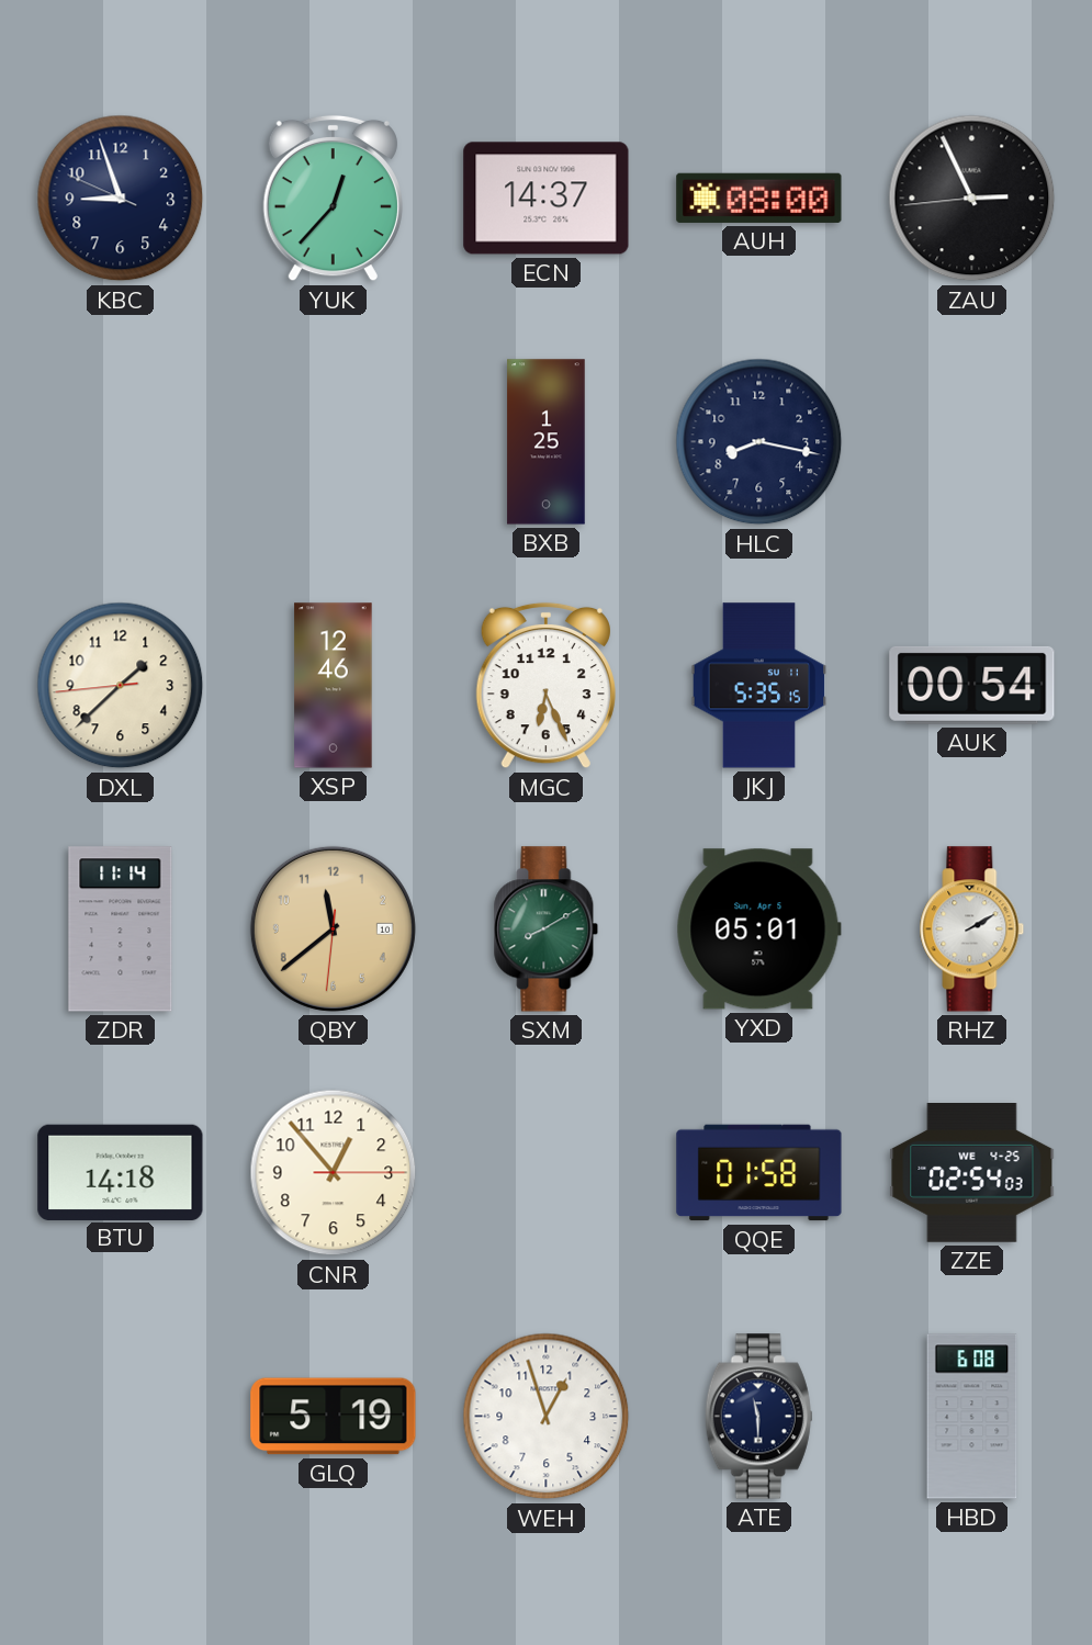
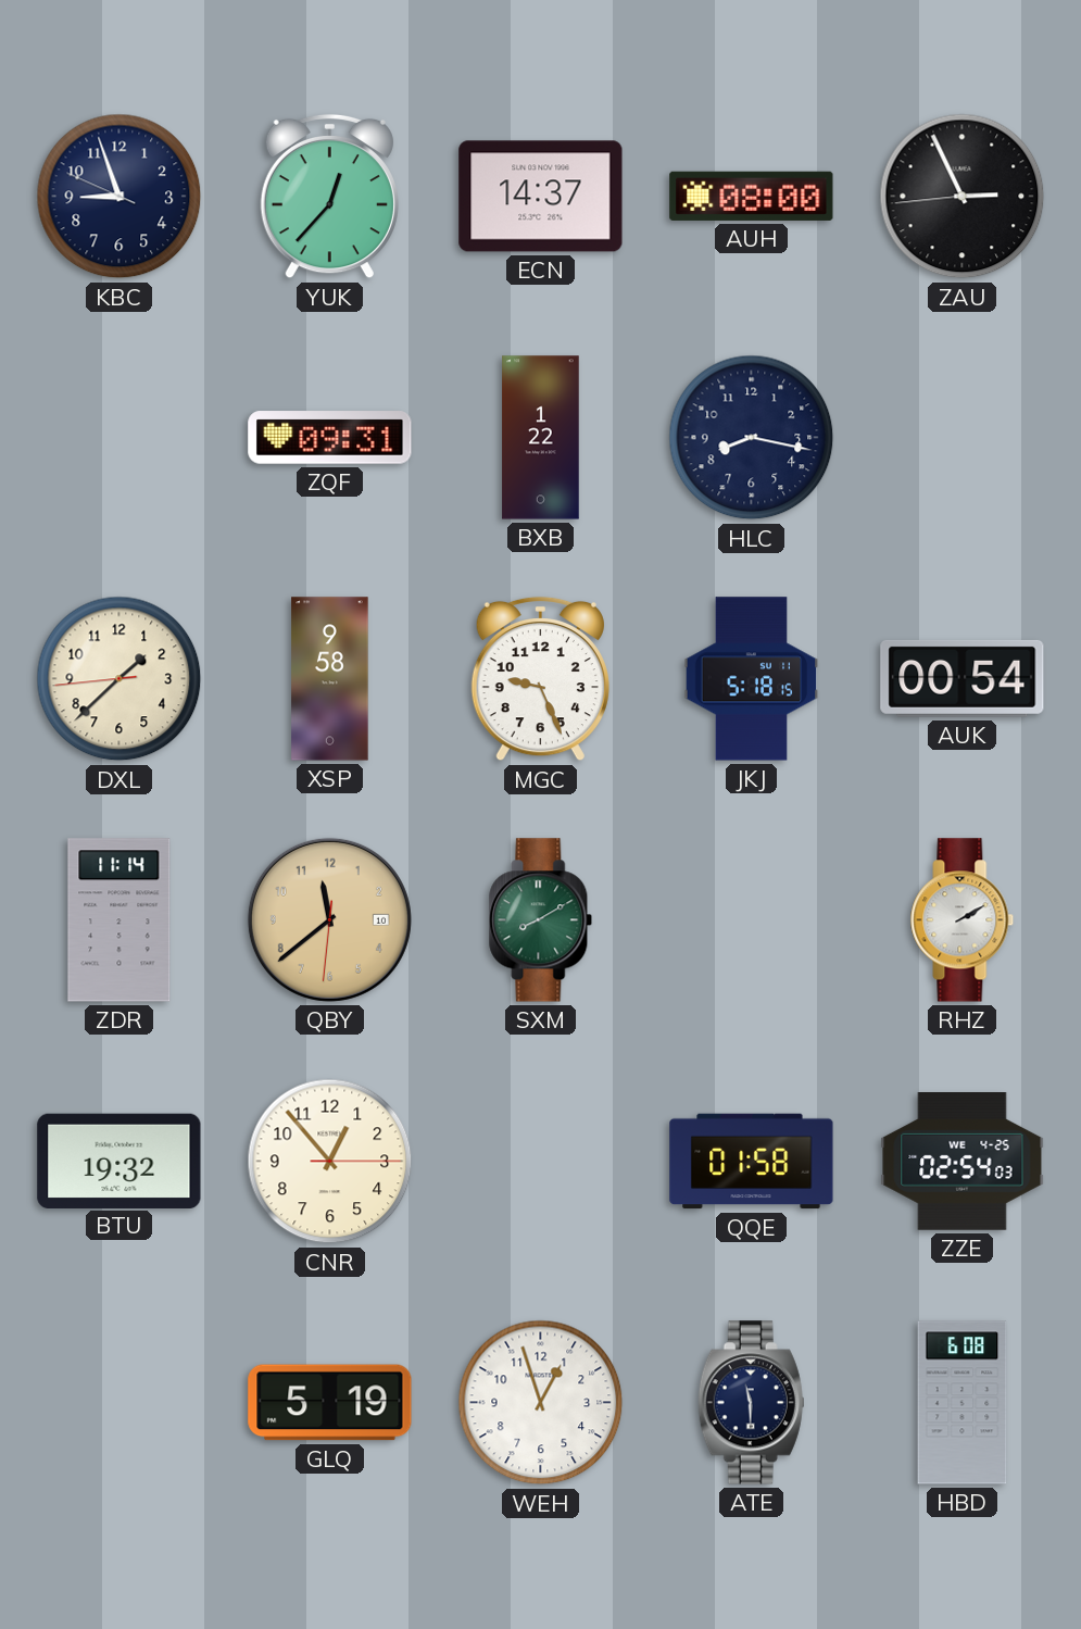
ZQF: none -> 09:31 (330, 438)
BXB: 1:25 -> 1:22 (541, 438)
XSP: 12:46 -> 9:58 (330, 679)
MGC: 6:26 -> 9:26 (540, 679)
JKJ: 5:35 -> 5:18 (752, 679)
YXD: 05:01 -> none (758, 929)
BTU: 14:18 -> 19:32 (120, 1161)
